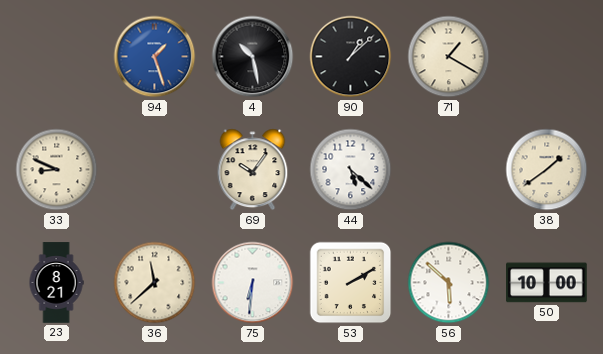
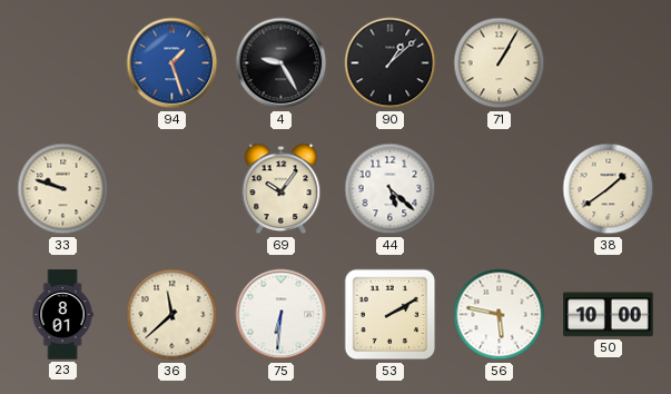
4: 10:28 -> 9:25 (282, 63)
71: 1:20 -> 1:05 (500, 63)
33: 8:49 -> 9:48 (63, 189)
23: 8:21 -> 8:01 (62, 315)
56: 5:52 -> 5:47 (500, 315)
